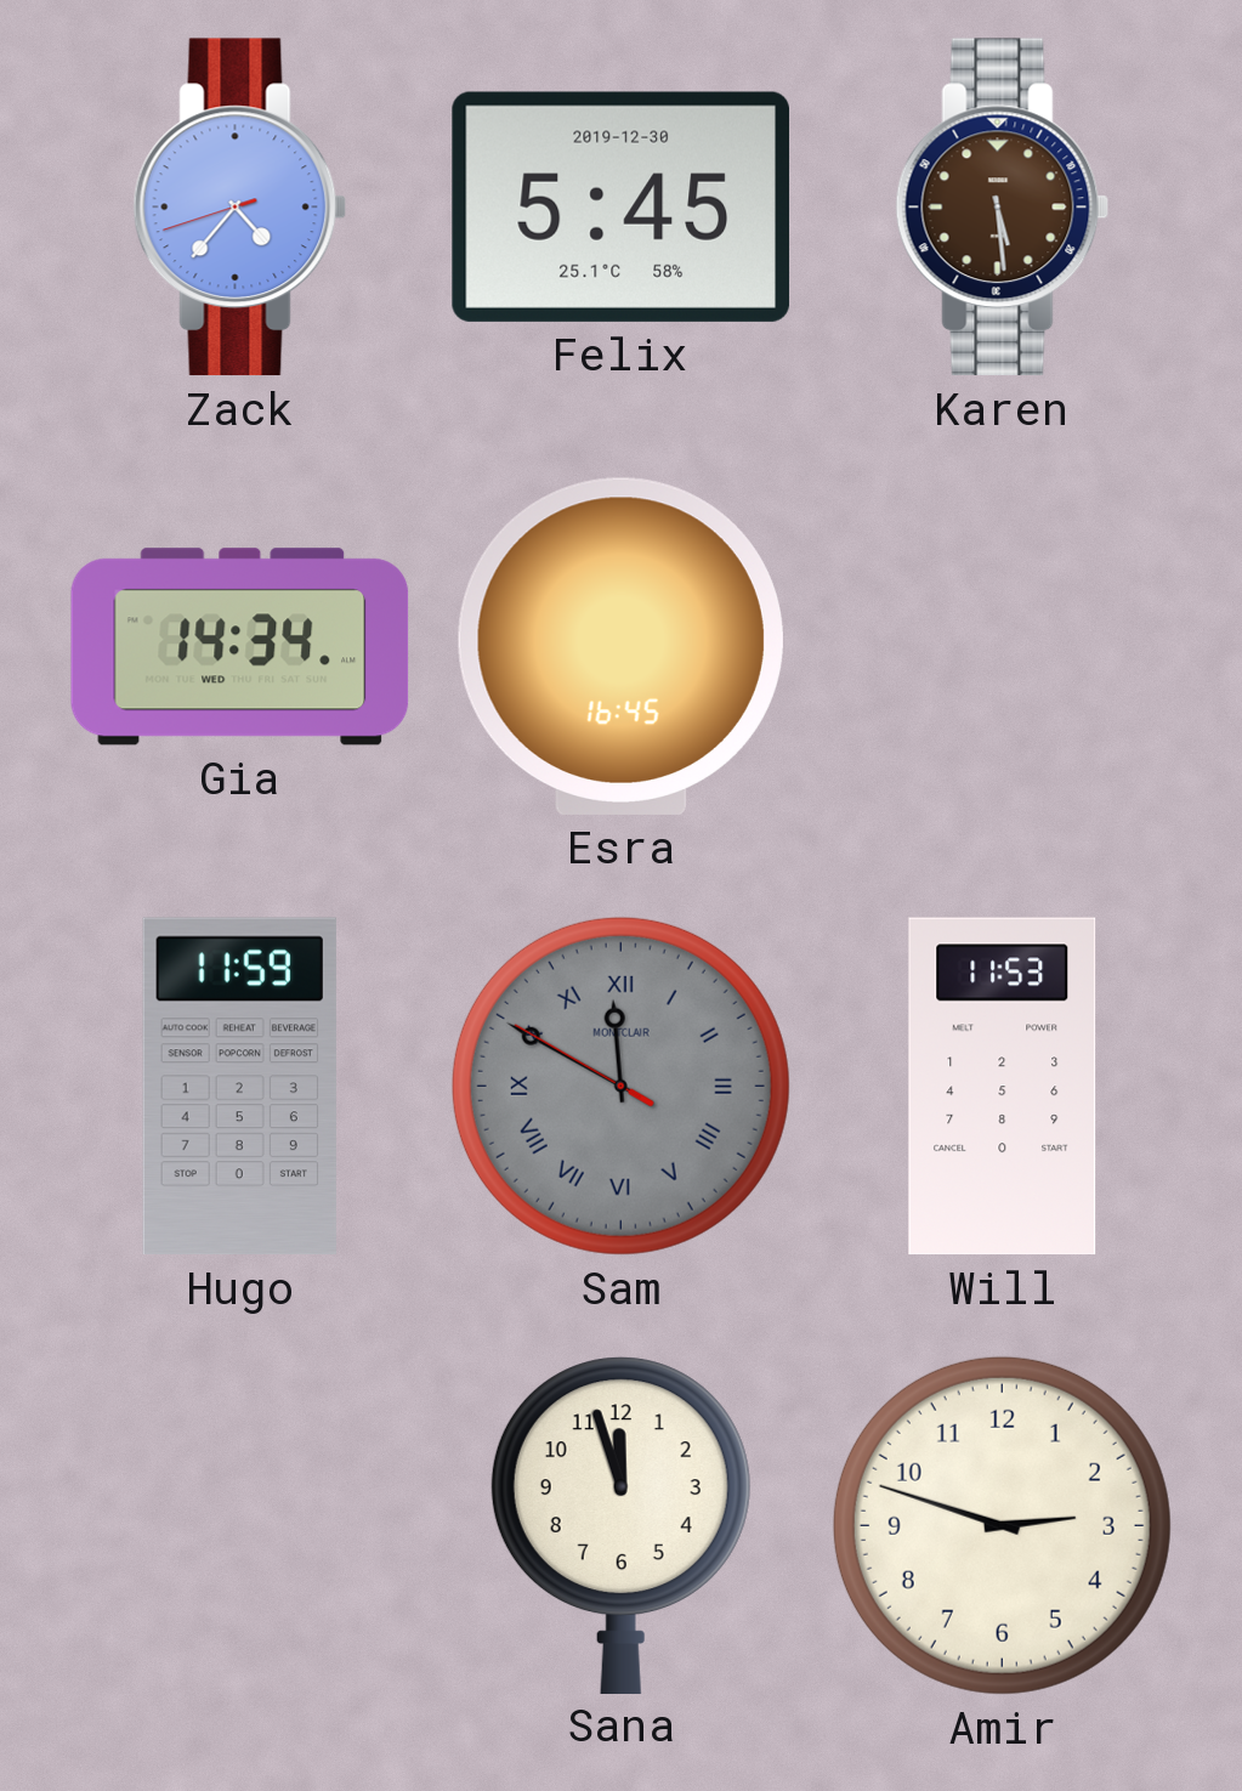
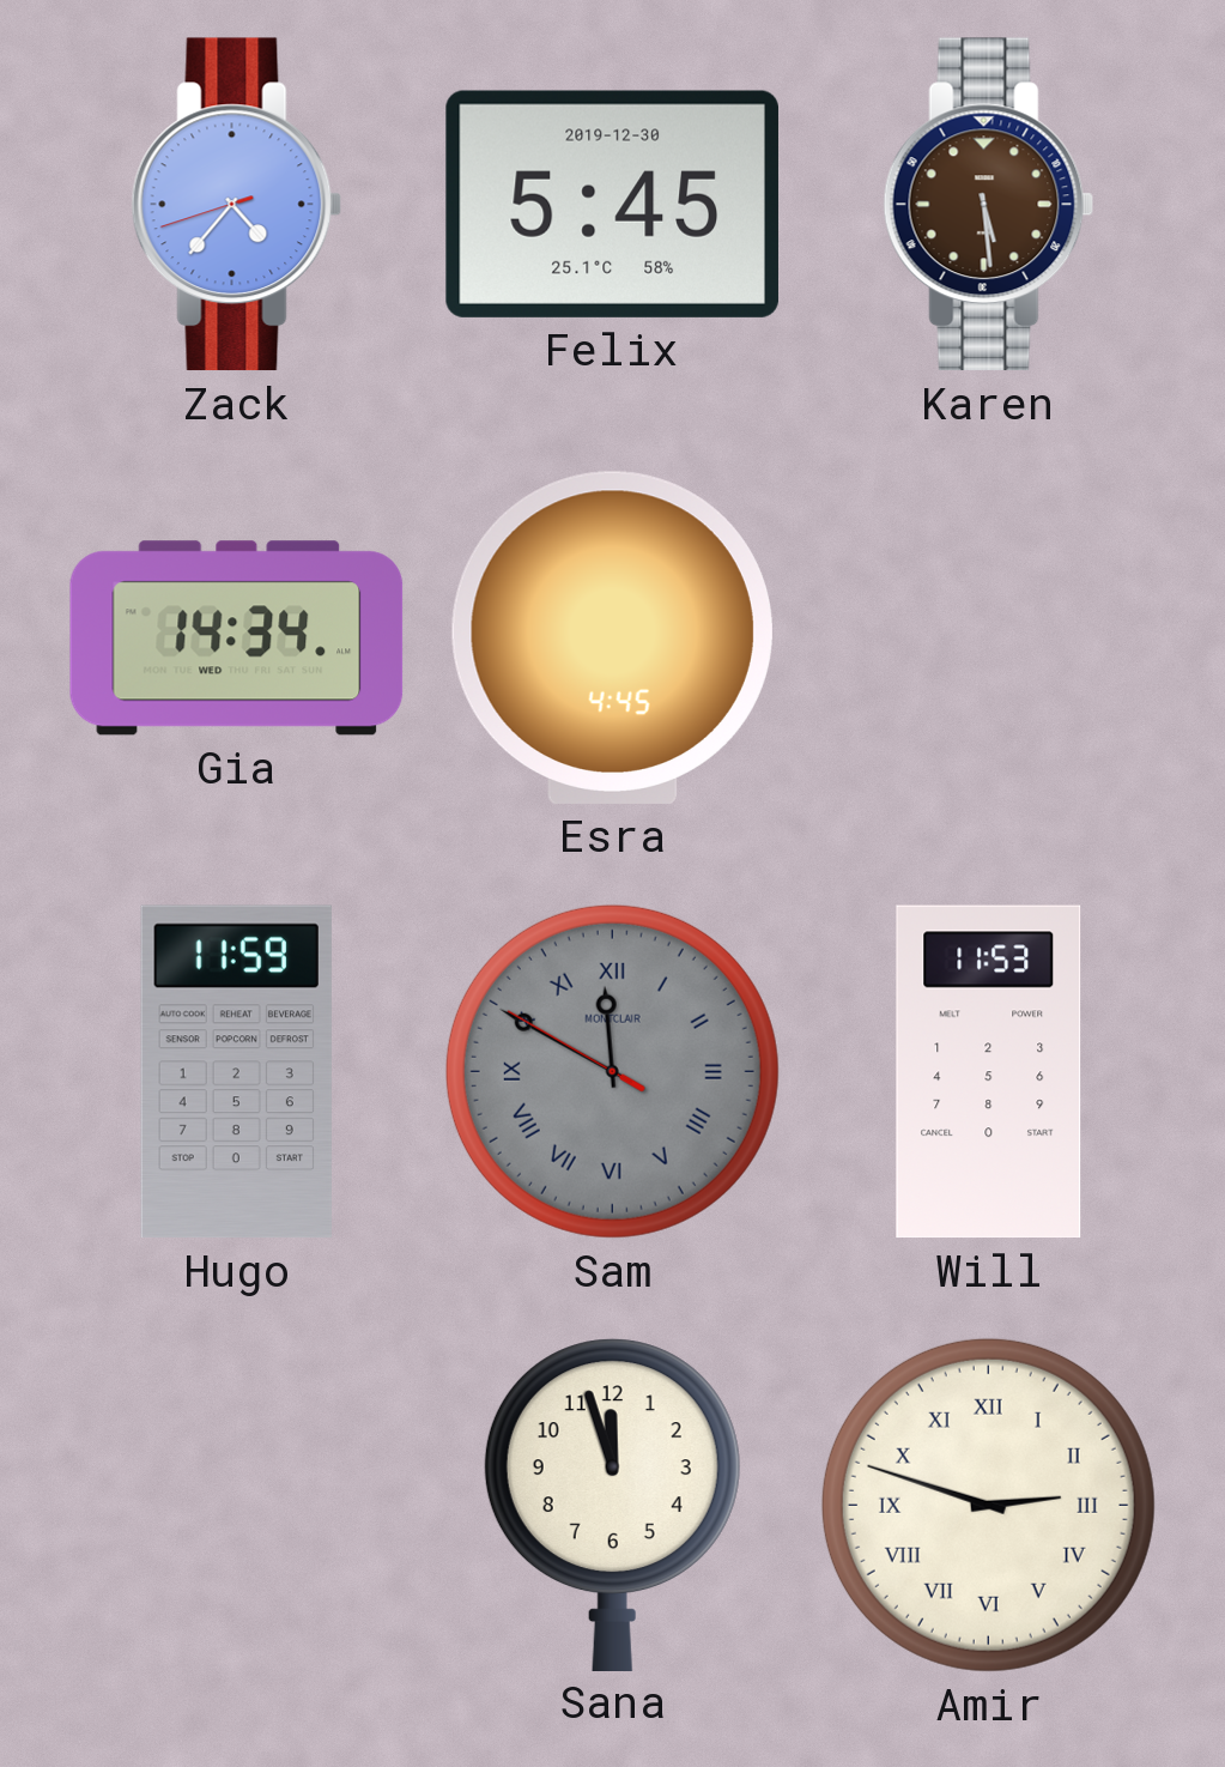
Esra: 16:45 -> 4:45 (612, 637)
Amir numerals: Arabic -> Roman (988, 1505)
